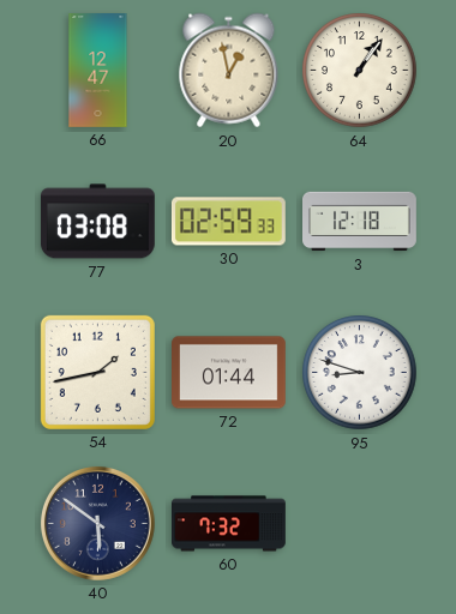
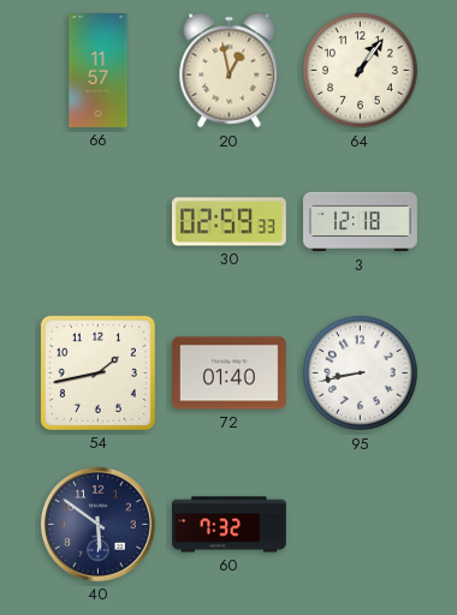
66: 12:47 -> 11:57 (99, 71)
77: 03:08 -> none (97, 222)
72: 01:44 -> 01:40 (230, 374)
95: 8:48 -> 8:43 (361, 374)
